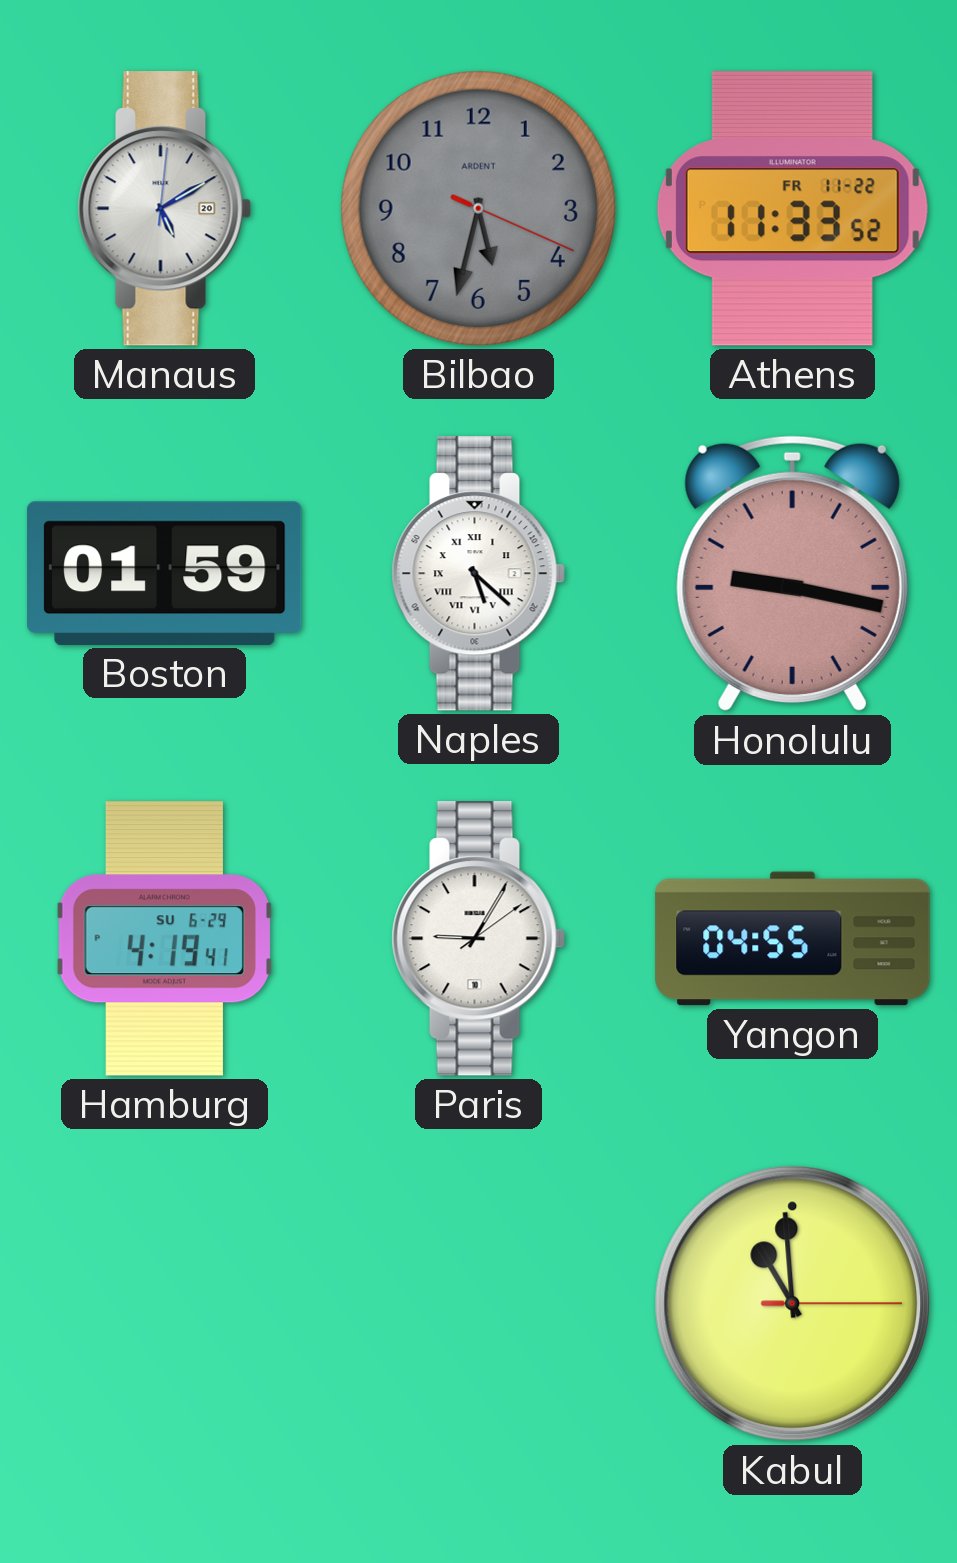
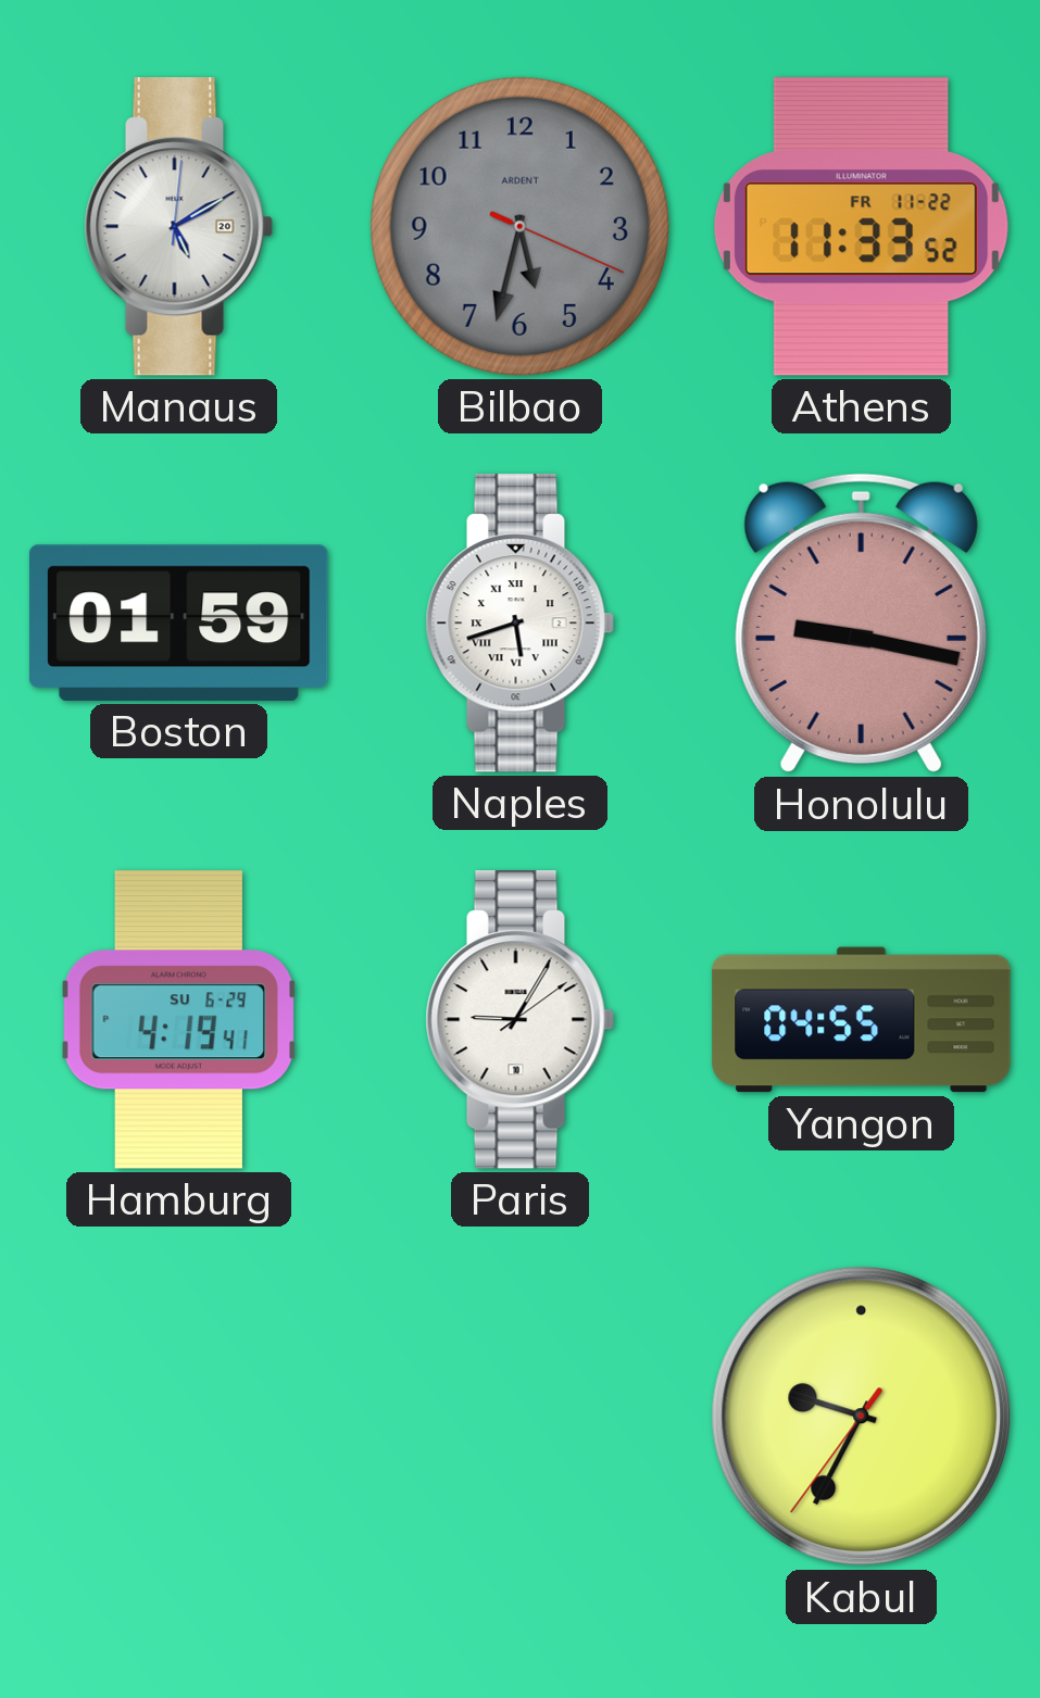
Naples: 5:22 -> 5:42 (519, 624)
Kabul: 10:59 -> 9:34 (862, 1417)
